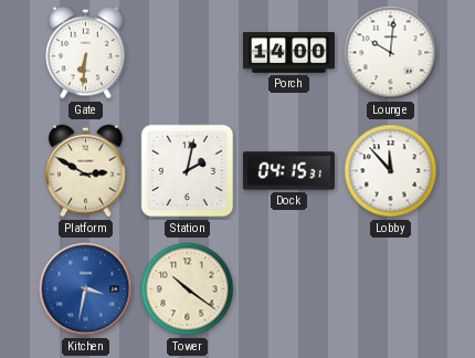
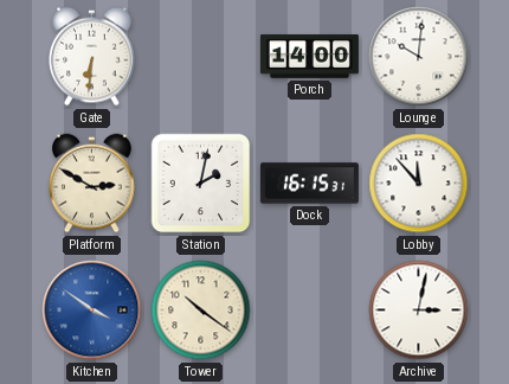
Dock: 04:15 -> 16:15 (309, 184)
Kitchen: 3:32 -> 3:51 (92, 311)
Archive: none -> 3:02 (419, 311)
